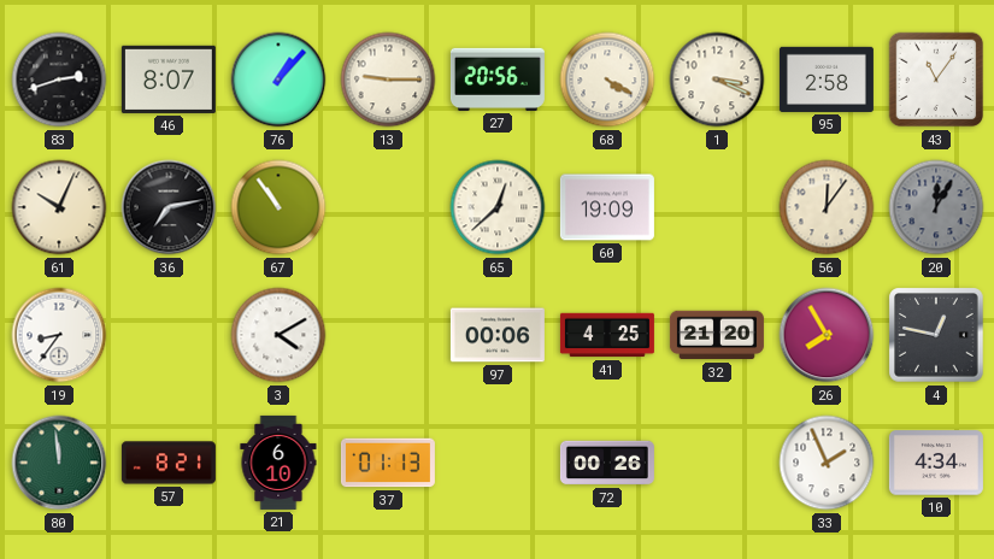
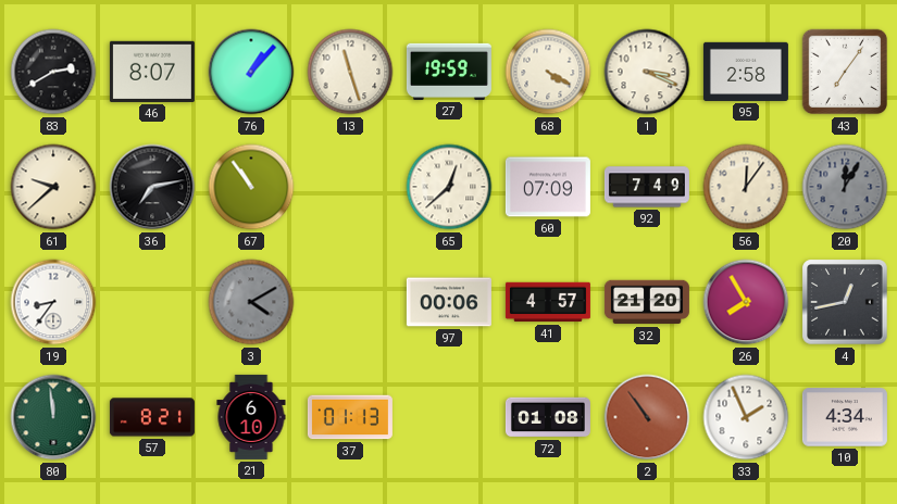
83: 2:42 -> 2:40 (53, 72)
13: 9:15 -> 11:27 (350, 72)
27: 20:56 -> 19:59 (449, 72)
43: 11:06 -> 7:06 (845, 72)
61: 10:04 -> 9:38 (53, 187)
60: 19:09 -> 07:09 (548, 187)
92: none -> 7:49 (647, 187)
3 dial: white -> grey (251, 302)
41: 4:25 -> 4:57 (548, 302)
4: 12:47 -> 12:43 (845, 302)
72: 00:26 -> 01:08 (548, 417)
2: none -> 10:54 (647, 417)
